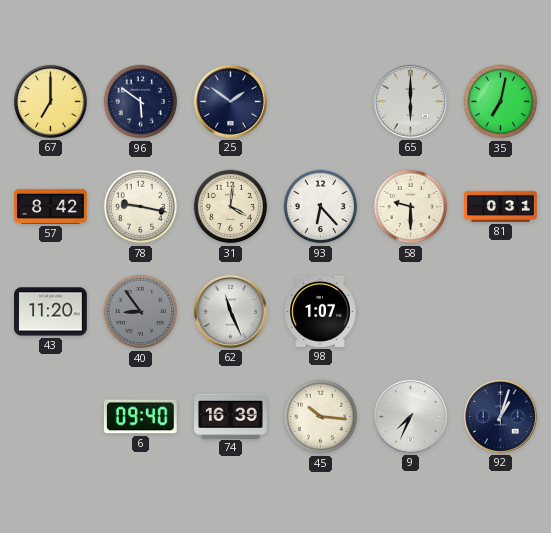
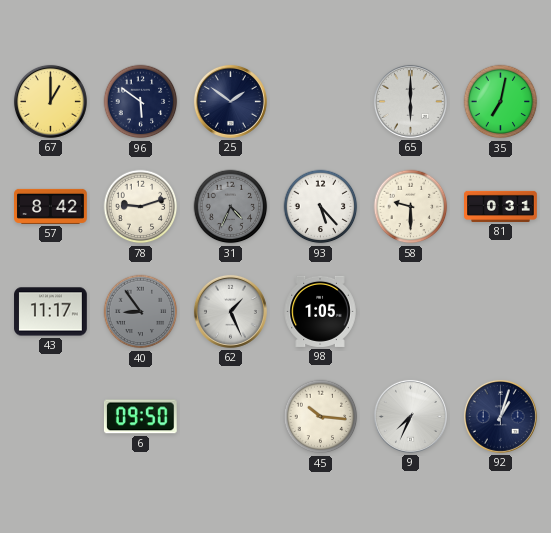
67: 7:00 -> 1:00 (50, 101)
78: 9:17 -> 9:12 (141, 207)
31: 4:01 -> 4:34 (231, 207)
31 dial: cream -> grey (231, 207)
93: 6:23 -> 5:23 (321, 207)
43: 11:20 -> 11:17 (51, 312)
62: 11:26 -> 1:26 (230, 311)
98: 1:07 -> 1:05 (320, 311)
6: 09:40 -> 09:50 (140, 417)
74: 16:39 -> none (231, 416)
